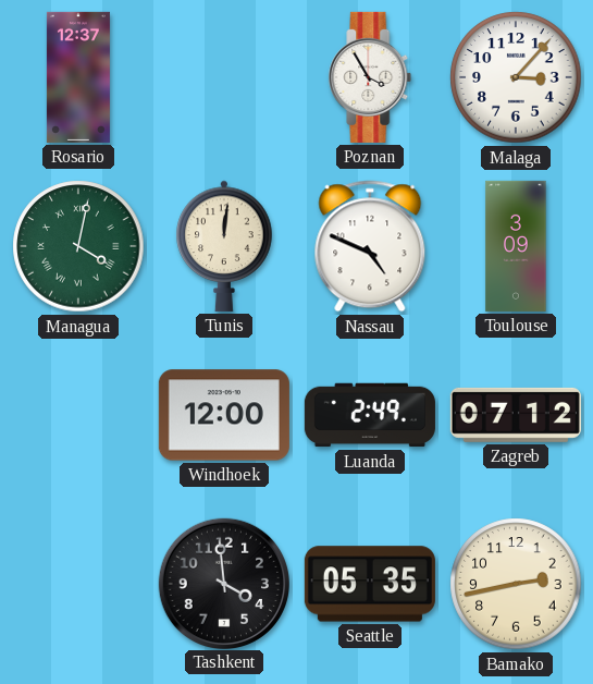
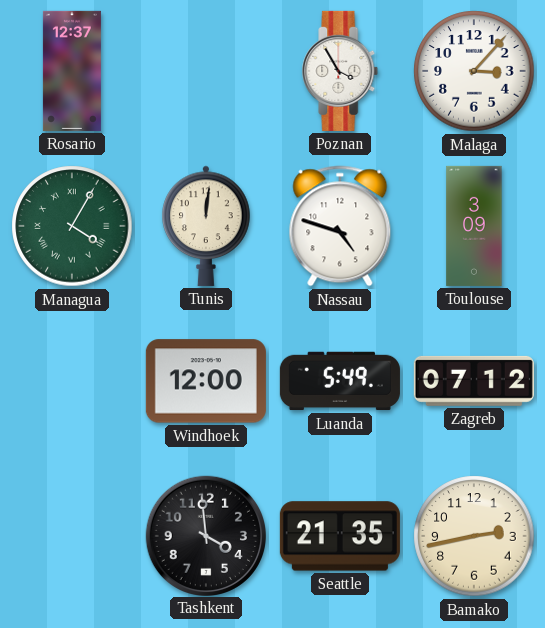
Managua: 4:02 -> 4:05 (72, 226)
Nassau: 4:49 -> 4:48 (340, 226)
Luanda: 2:49 -> 5:49 (340, 381)
Seattle: 05:35 -> 21:35 (340, 536)
